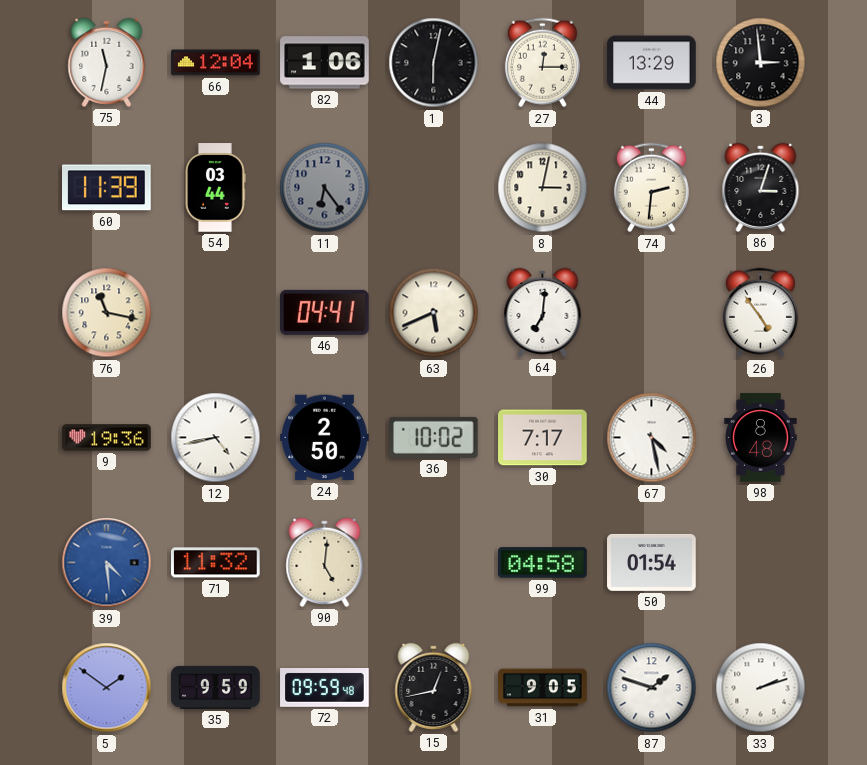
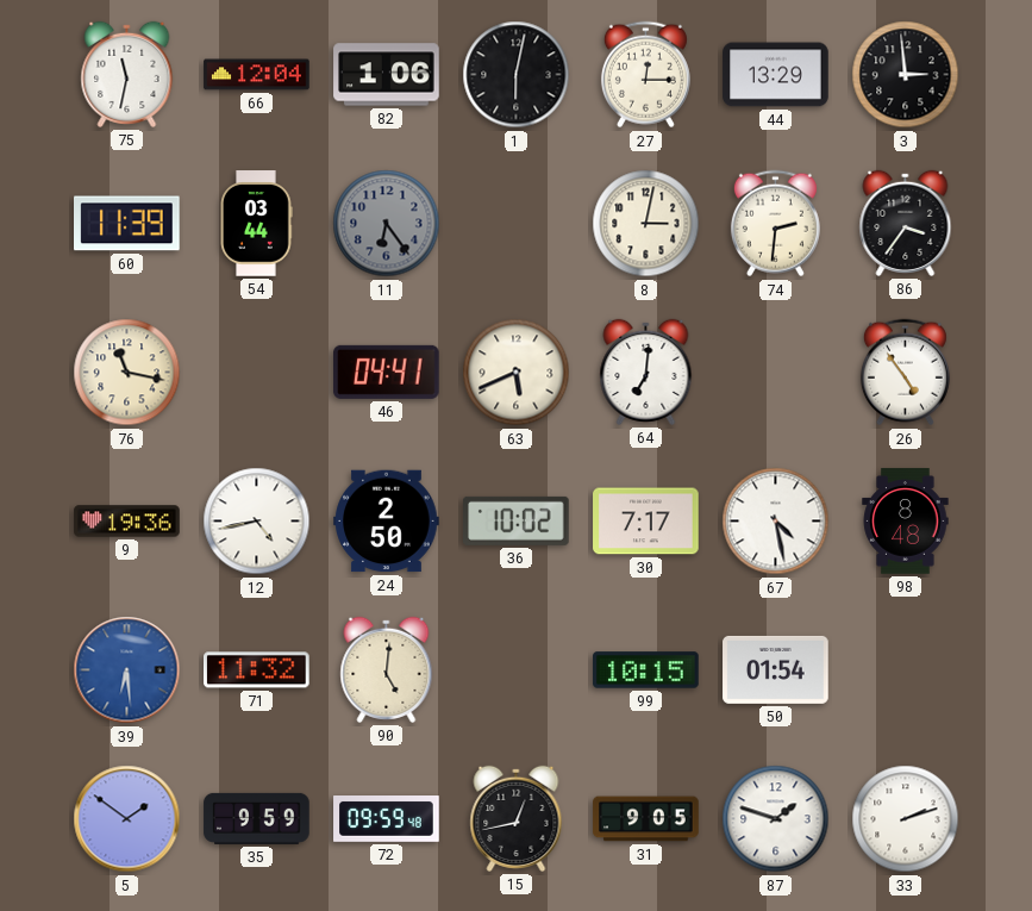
86: 3:03 -> 3:36 (906, 223)
39: 4:29 -> 6:29 (127, 670)
99: 04:58 -> 10:15 (646, 670)
